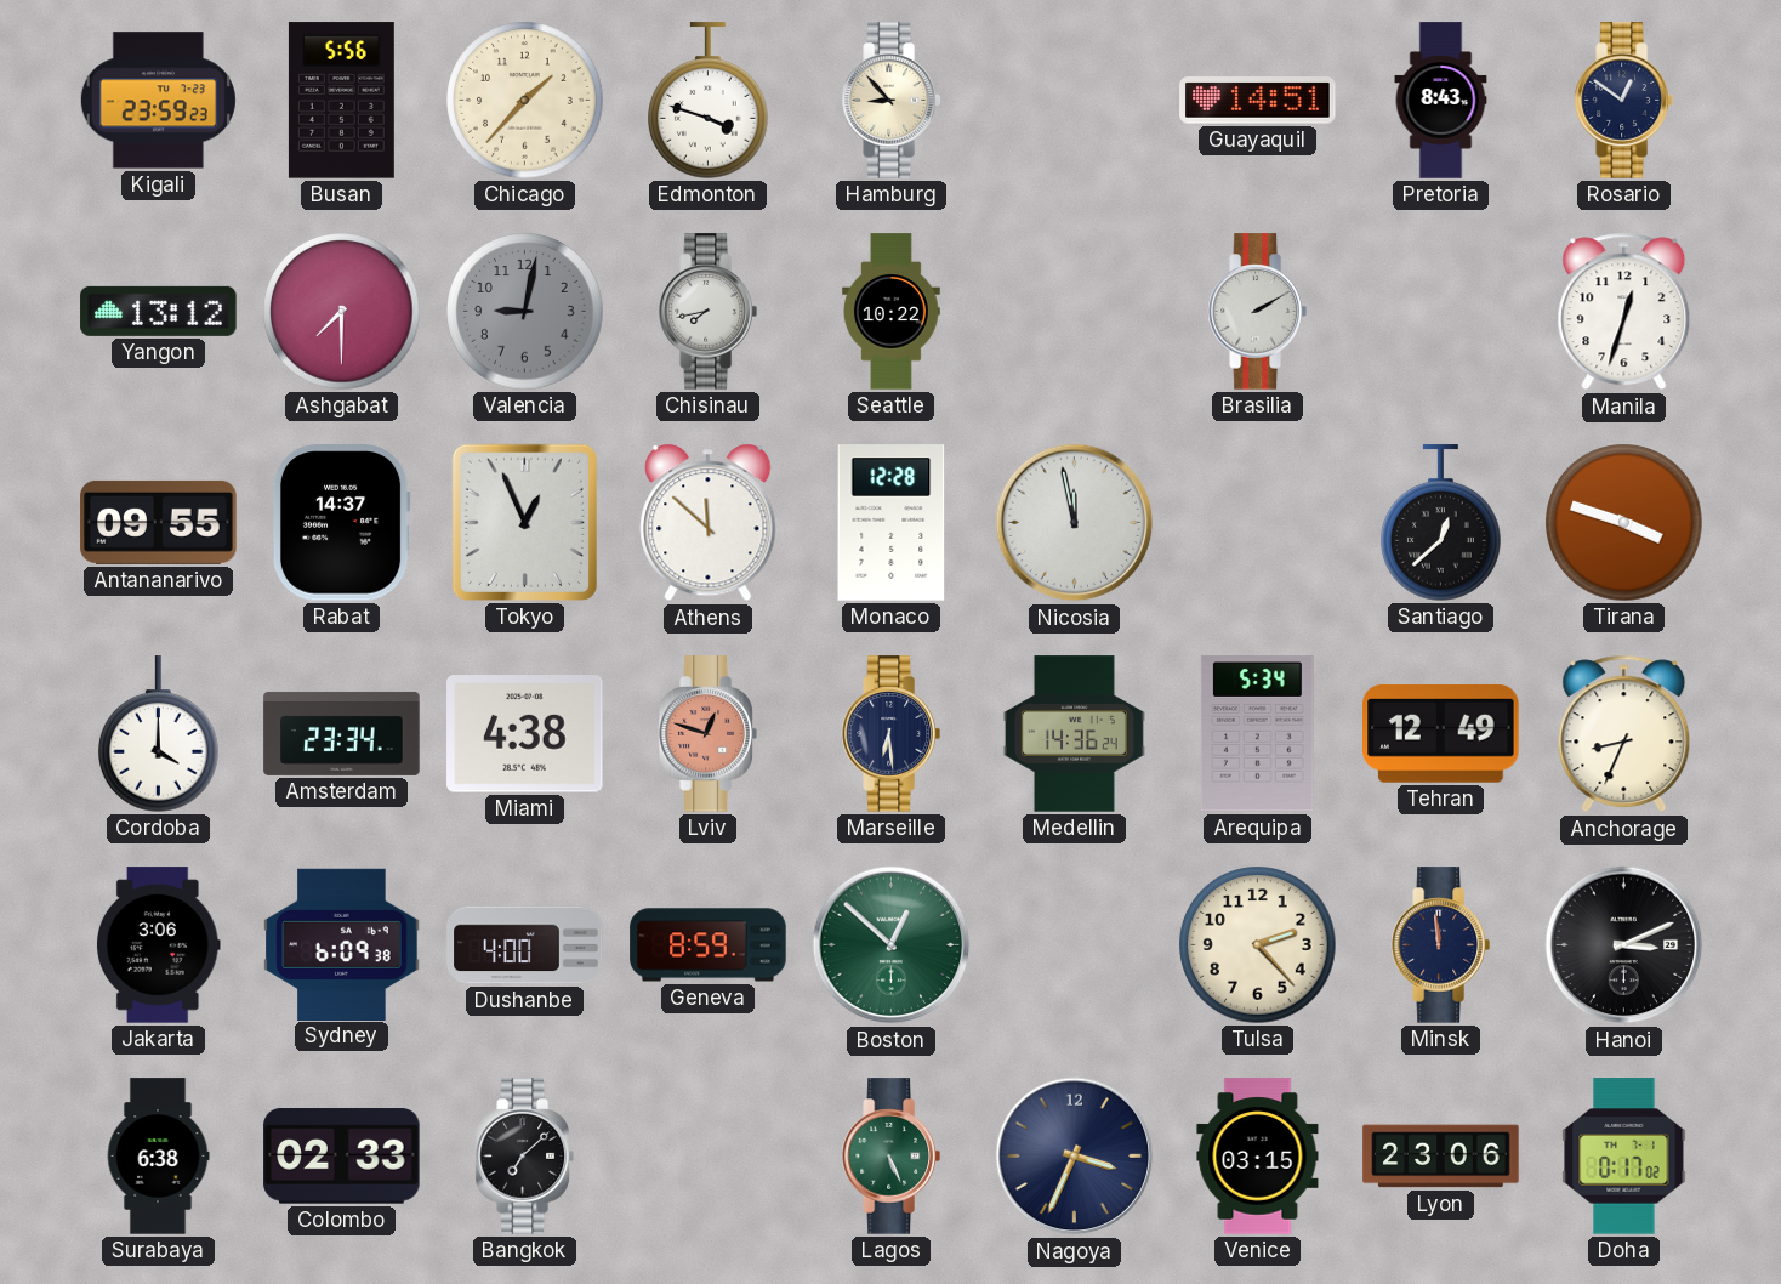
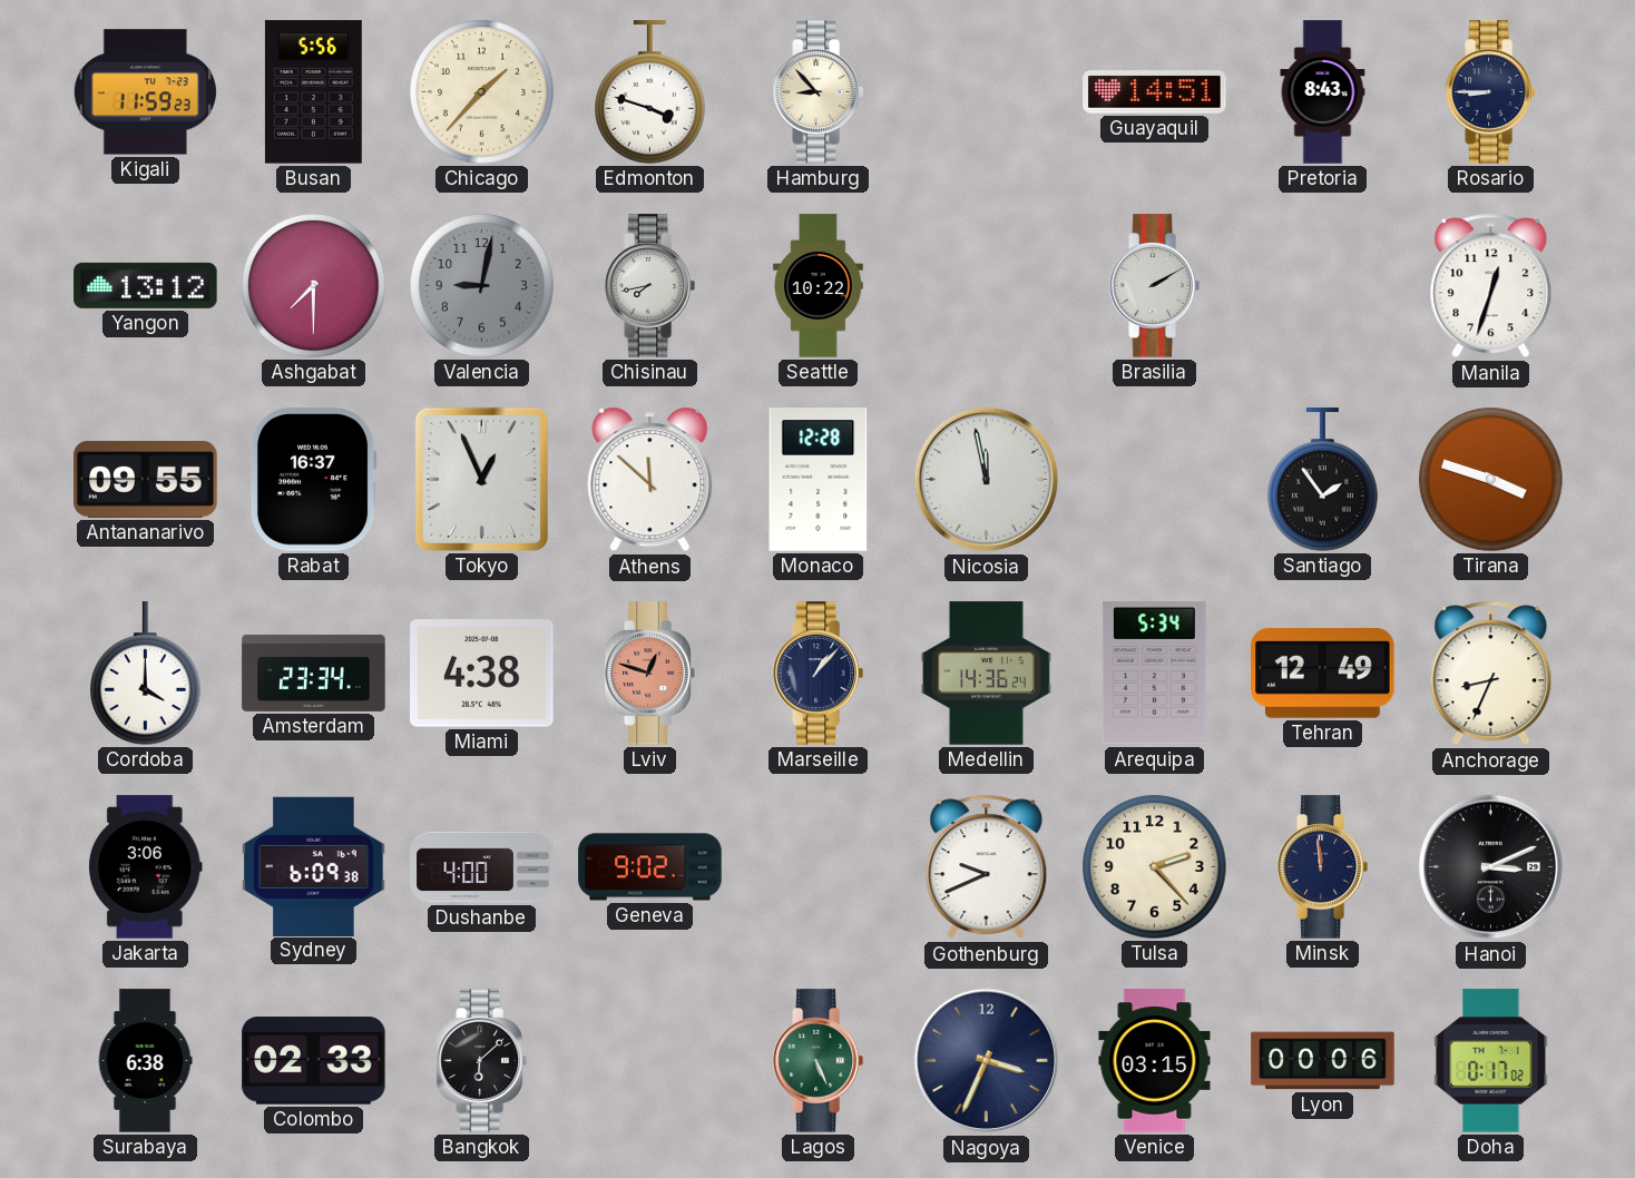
Kigali: 23:59 -> 11:59 (145, 92)
Rosario: 12:51 -> 8:45 (1490, 92)
Rabat: 14:37 -> 16:37 (313, 480)
Santiago: 12:38 -> 1:54 (1323, 480)
Marseille: 6:29 -> 1:07 (817, 674)
Geneva: 8:59 -> 9:02 (650, 867)
Boston: 12:52 -> none (892, 945)
Gothenburg: none -> 9:41 (987, 867)
Bangkok: 7:08 -> 6:08 (481, 1061)
Lyon: 23:06 -> 00:06 (1323, 1061)
